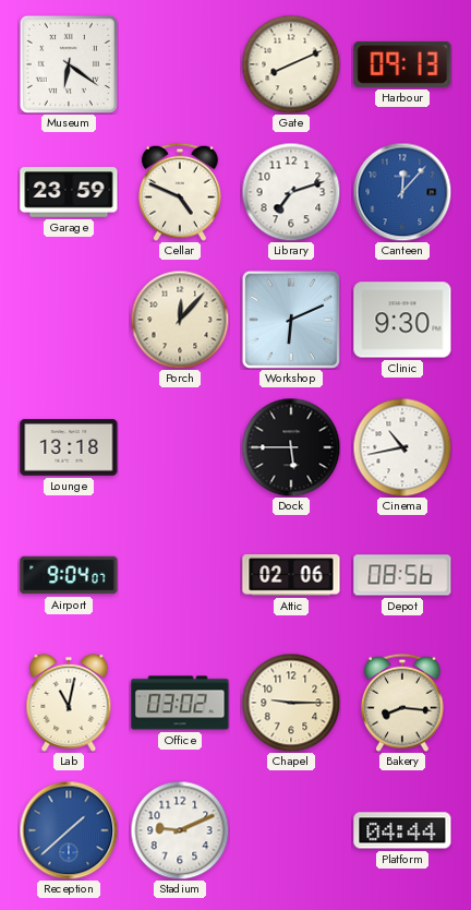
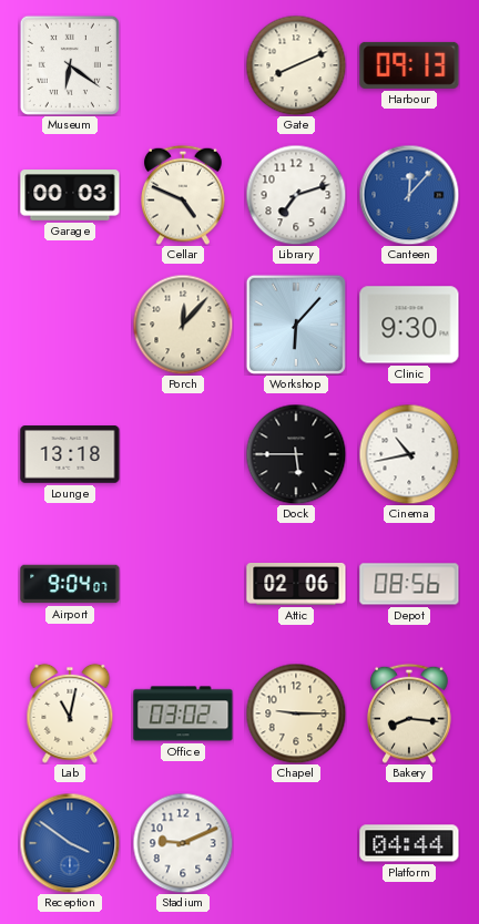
Garage: 23:59 -> 00:03 (70, 195)
Workshop: 6:11 -> 6:07 (296, 325)
Reception: 1:38 -> 3:51 (70, 843)
